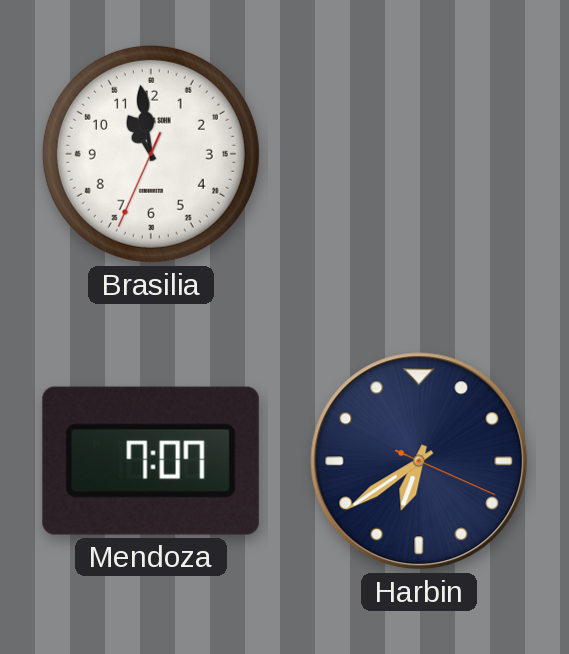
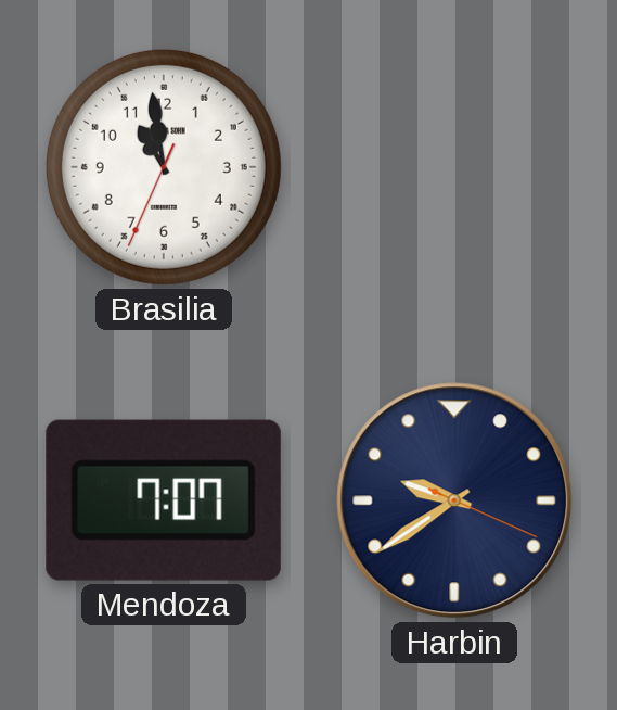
Harbin: 6:39 -> 9:39 (454, 500)
